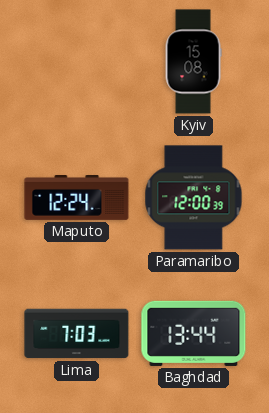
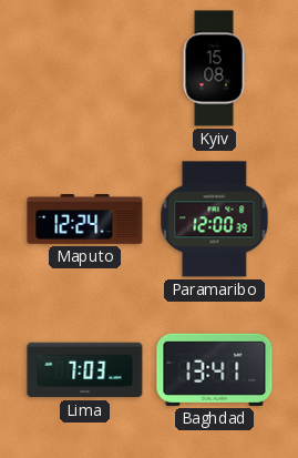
Baghdad: 13:44 -> 13:41 (215, 369)
